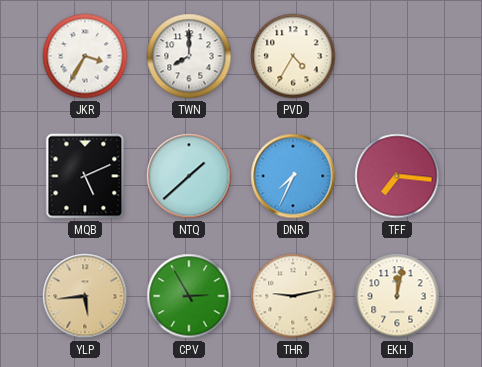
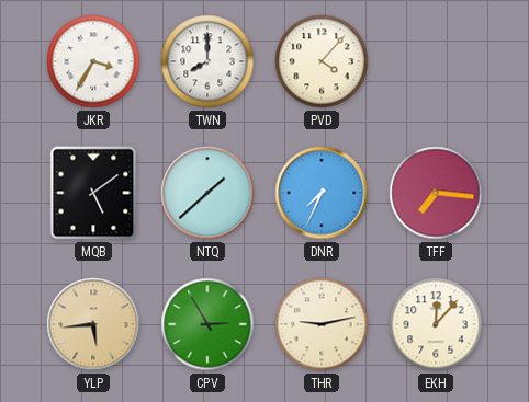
PVD: 4:35 -> 4:07 (322, 61)
MQB: 5:11 -> 5:09 (93, 193)
EKH: 12:02 -> 12:07 (436, 324)
